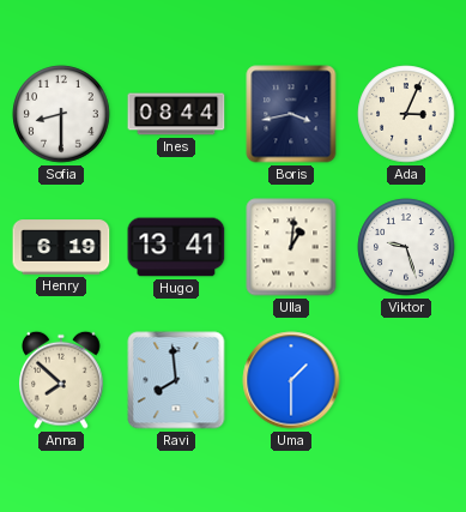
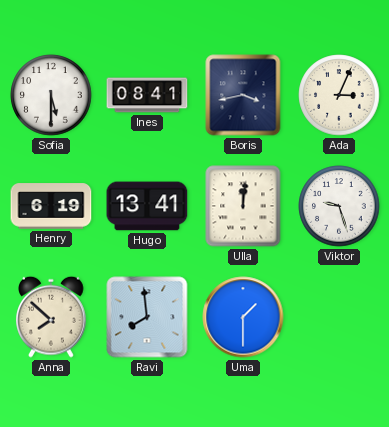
Sofia: 8:30 -> 5:30 (51, 95)
Ines: 08:44 -> 08:41 (147, 95)
Ulla: 1:01 -> 12:01 (243, 206)
